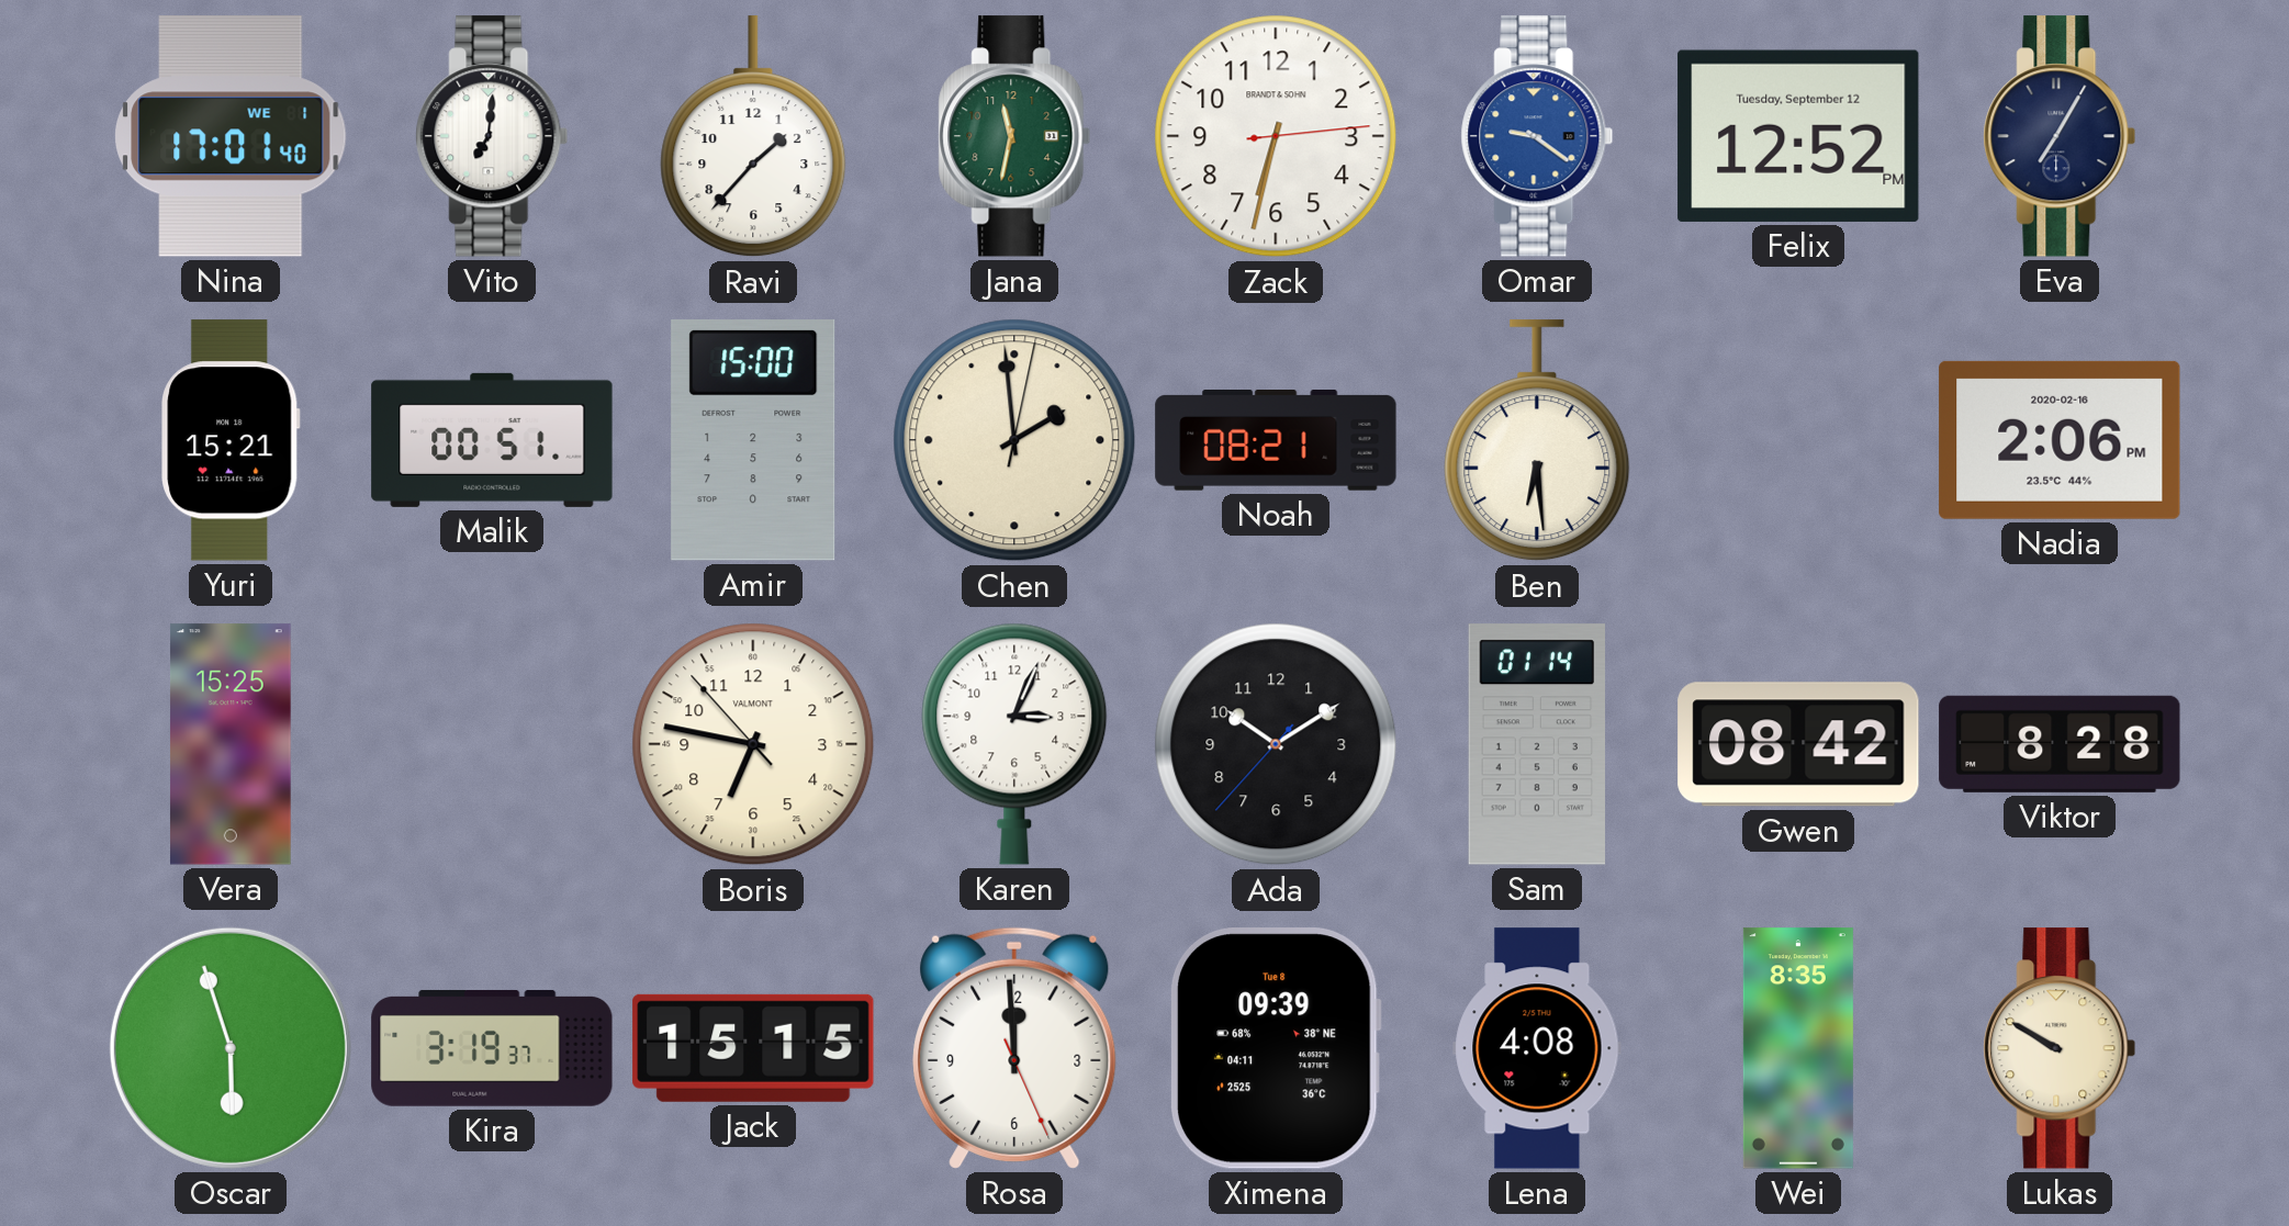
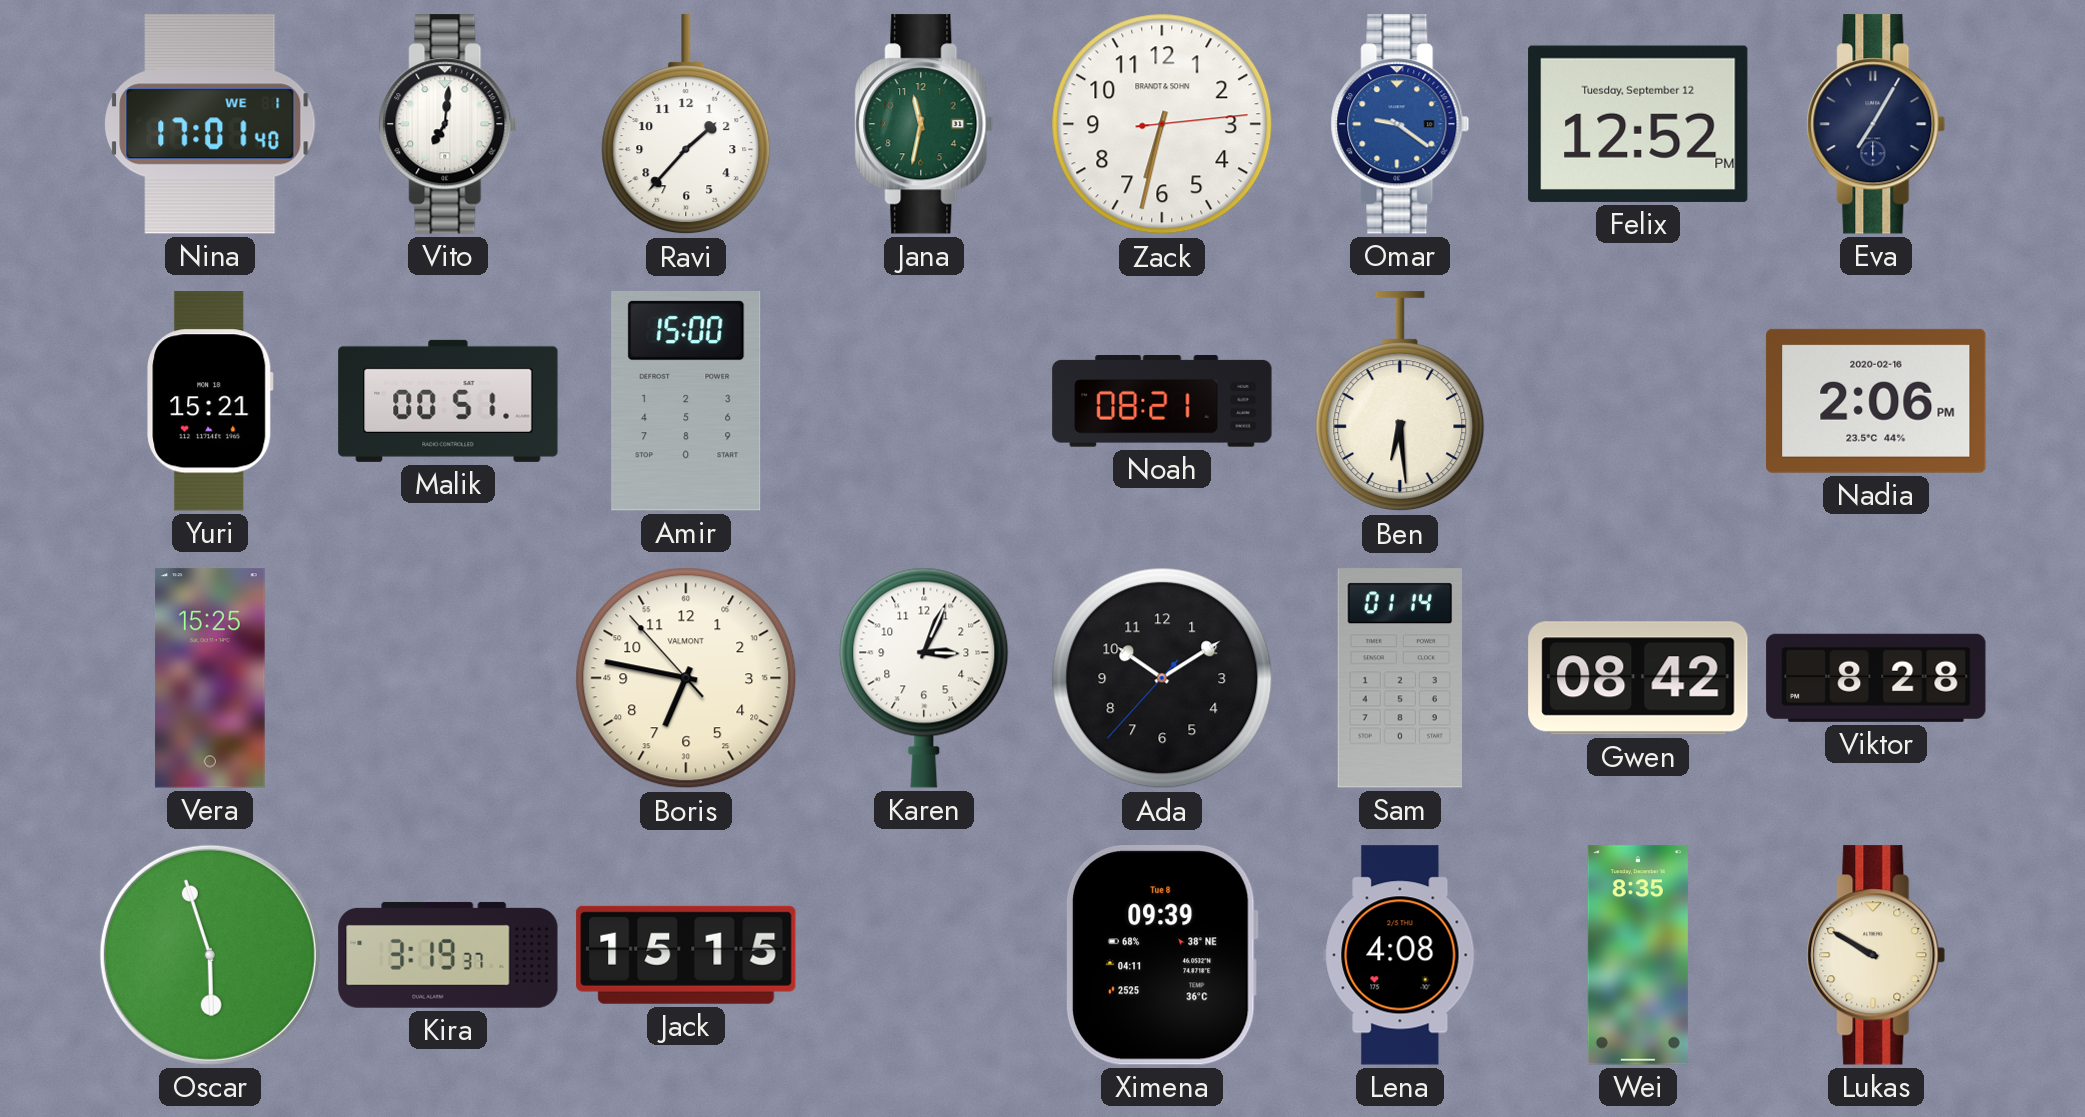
Chen: 1:59 -> none (1014, 440)
Rosa: 11:59 -> none (1014, 1048)
